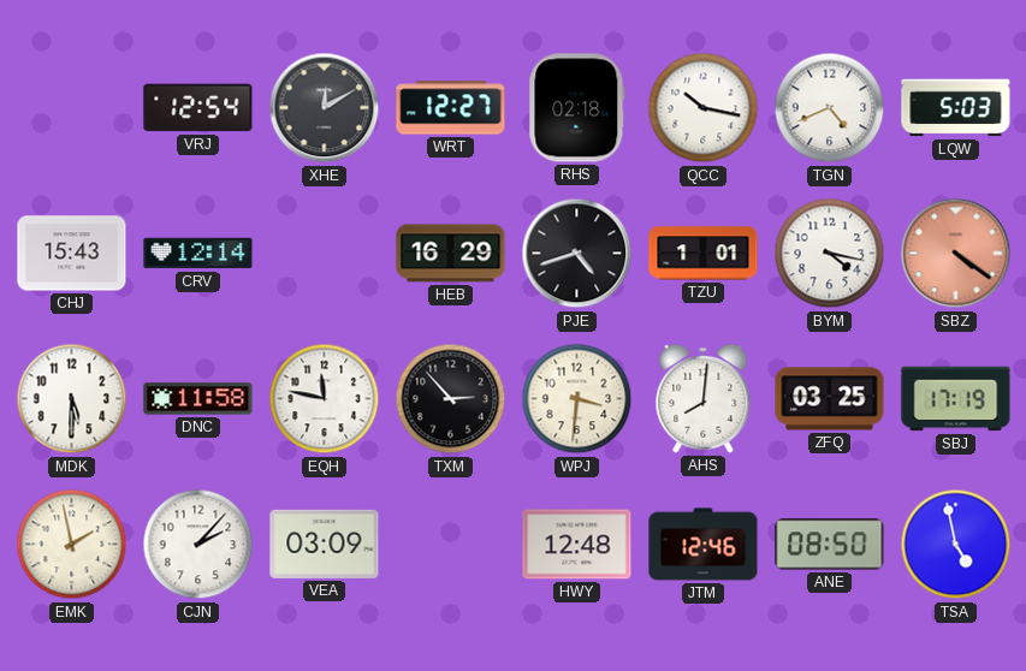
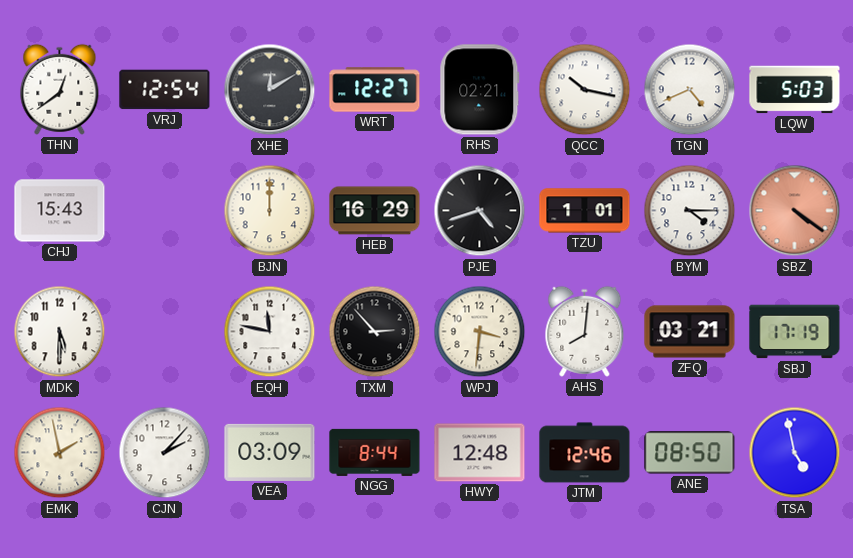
THN: none -> 12:39 (60, 89)
RHS: 02:18 -> 02:21 (480, 90)
CRV: 12:14 -> none (198, 254)
BJN: none -> 12:00 (270, 211)
BYM: 4:17 -> 4:15 (690, 211)
DNC: 11:58 -> none (198, 399)
ZFQ: 03:25 -> 03:21 (690, 332)
NGG: none -> 8:44 (375, 452)
